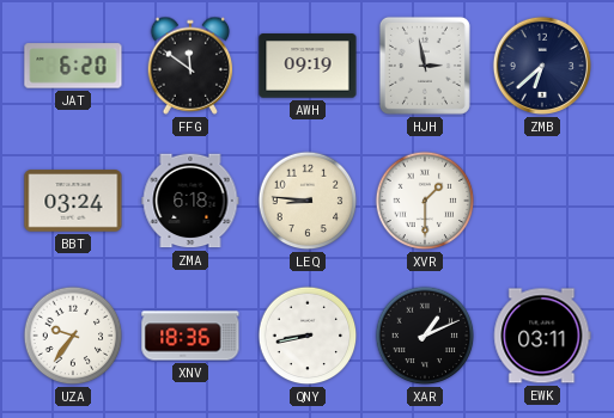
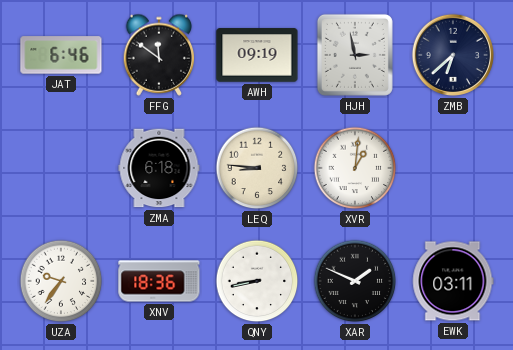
JAT: 6:20 -> 6:46 (61, 55)
BBT: 03:24 -> none (73, 201)
XVR: 1:30 -> 1:01 (355, 168)
XAR: 1:11 -> 1:49 (355, 281)
